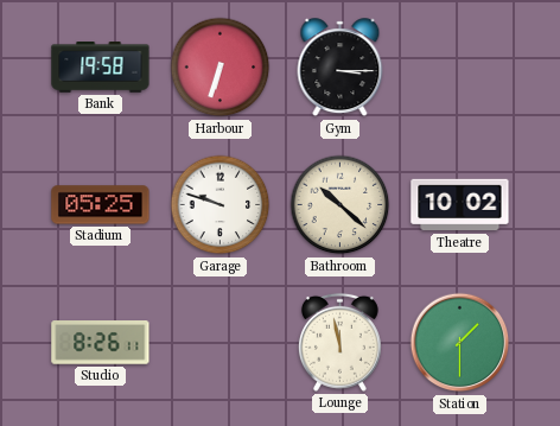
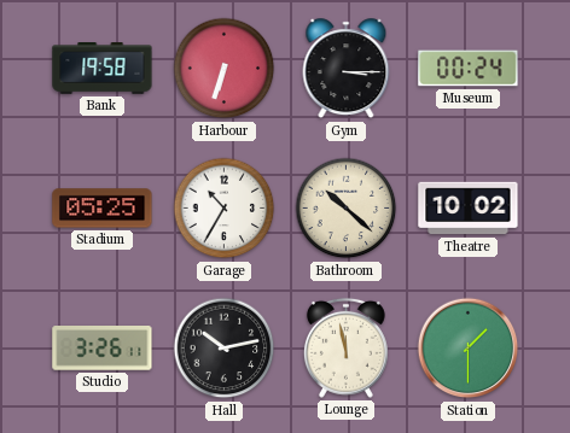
Museum: none -> 00:24 (469, 69)
Garage: 9:48 -> 10:35 (225, 209)
Studio: 8:26 -> 3:26 (103, 349)
Hall: none -> 10:13 (225, 349)
